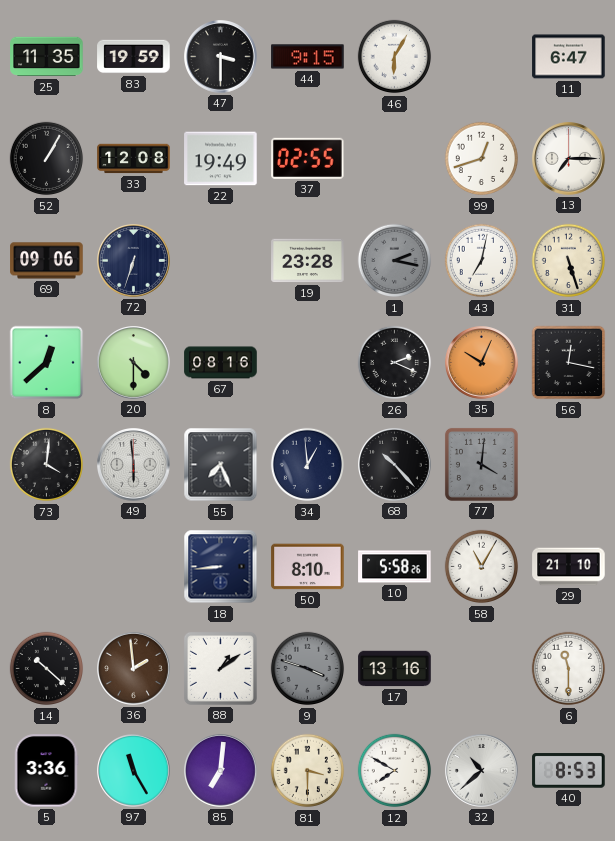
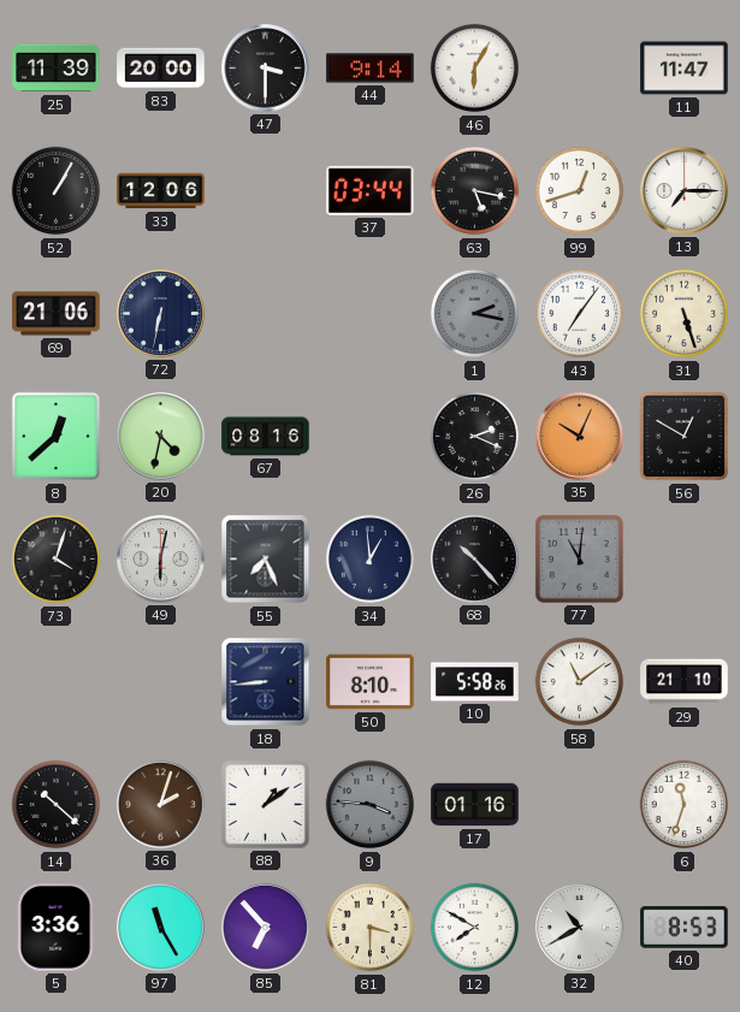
25: 11:35 -> 11:39 (57, 69)
83: 19:59 -> 20:00 (161, 69)
44: 9:15 -> 9:14 (371, 69)
11: 6:47 -> 11:47 (685, 69)
33: 12:08 -> 12:06 (161, 191)
22: 19:49 -> none (221, 159)
37: 02:55 -> 03:44 (371, 190)
63: none -> 5:17 (475, 191)
69: 09:06 -> 21:06 (57, 314)
72: 6:33 -> 6:32 (161, 314)
19: 23:28 -> none (308, 261)
43: 7:02 -> 7:06 (580, 314)
20: 4:30 -> 4:32 (161, 437)
56: 12:17 -> 12:50 (685, 437)
73: 4:01 -> 4:03 (57, 560)
49: 5:59 -> 6:02 (161, 560)
77: 4:01 -> 11:01 (579, 558)
58: 11:05 -> 11:09 (580, 682)
36: 1:59 -> 2:03 (161, 805)
9: 3:48 -> 3:46 (371, 805)
17: 13:16 -> 01:16 (475, 805)
6: 11:30 -> 11:33 (685, 805)
85: 7:01 -> 6:53 (266, 928)
32: 10:38 -> 10:40 (580, 928)
